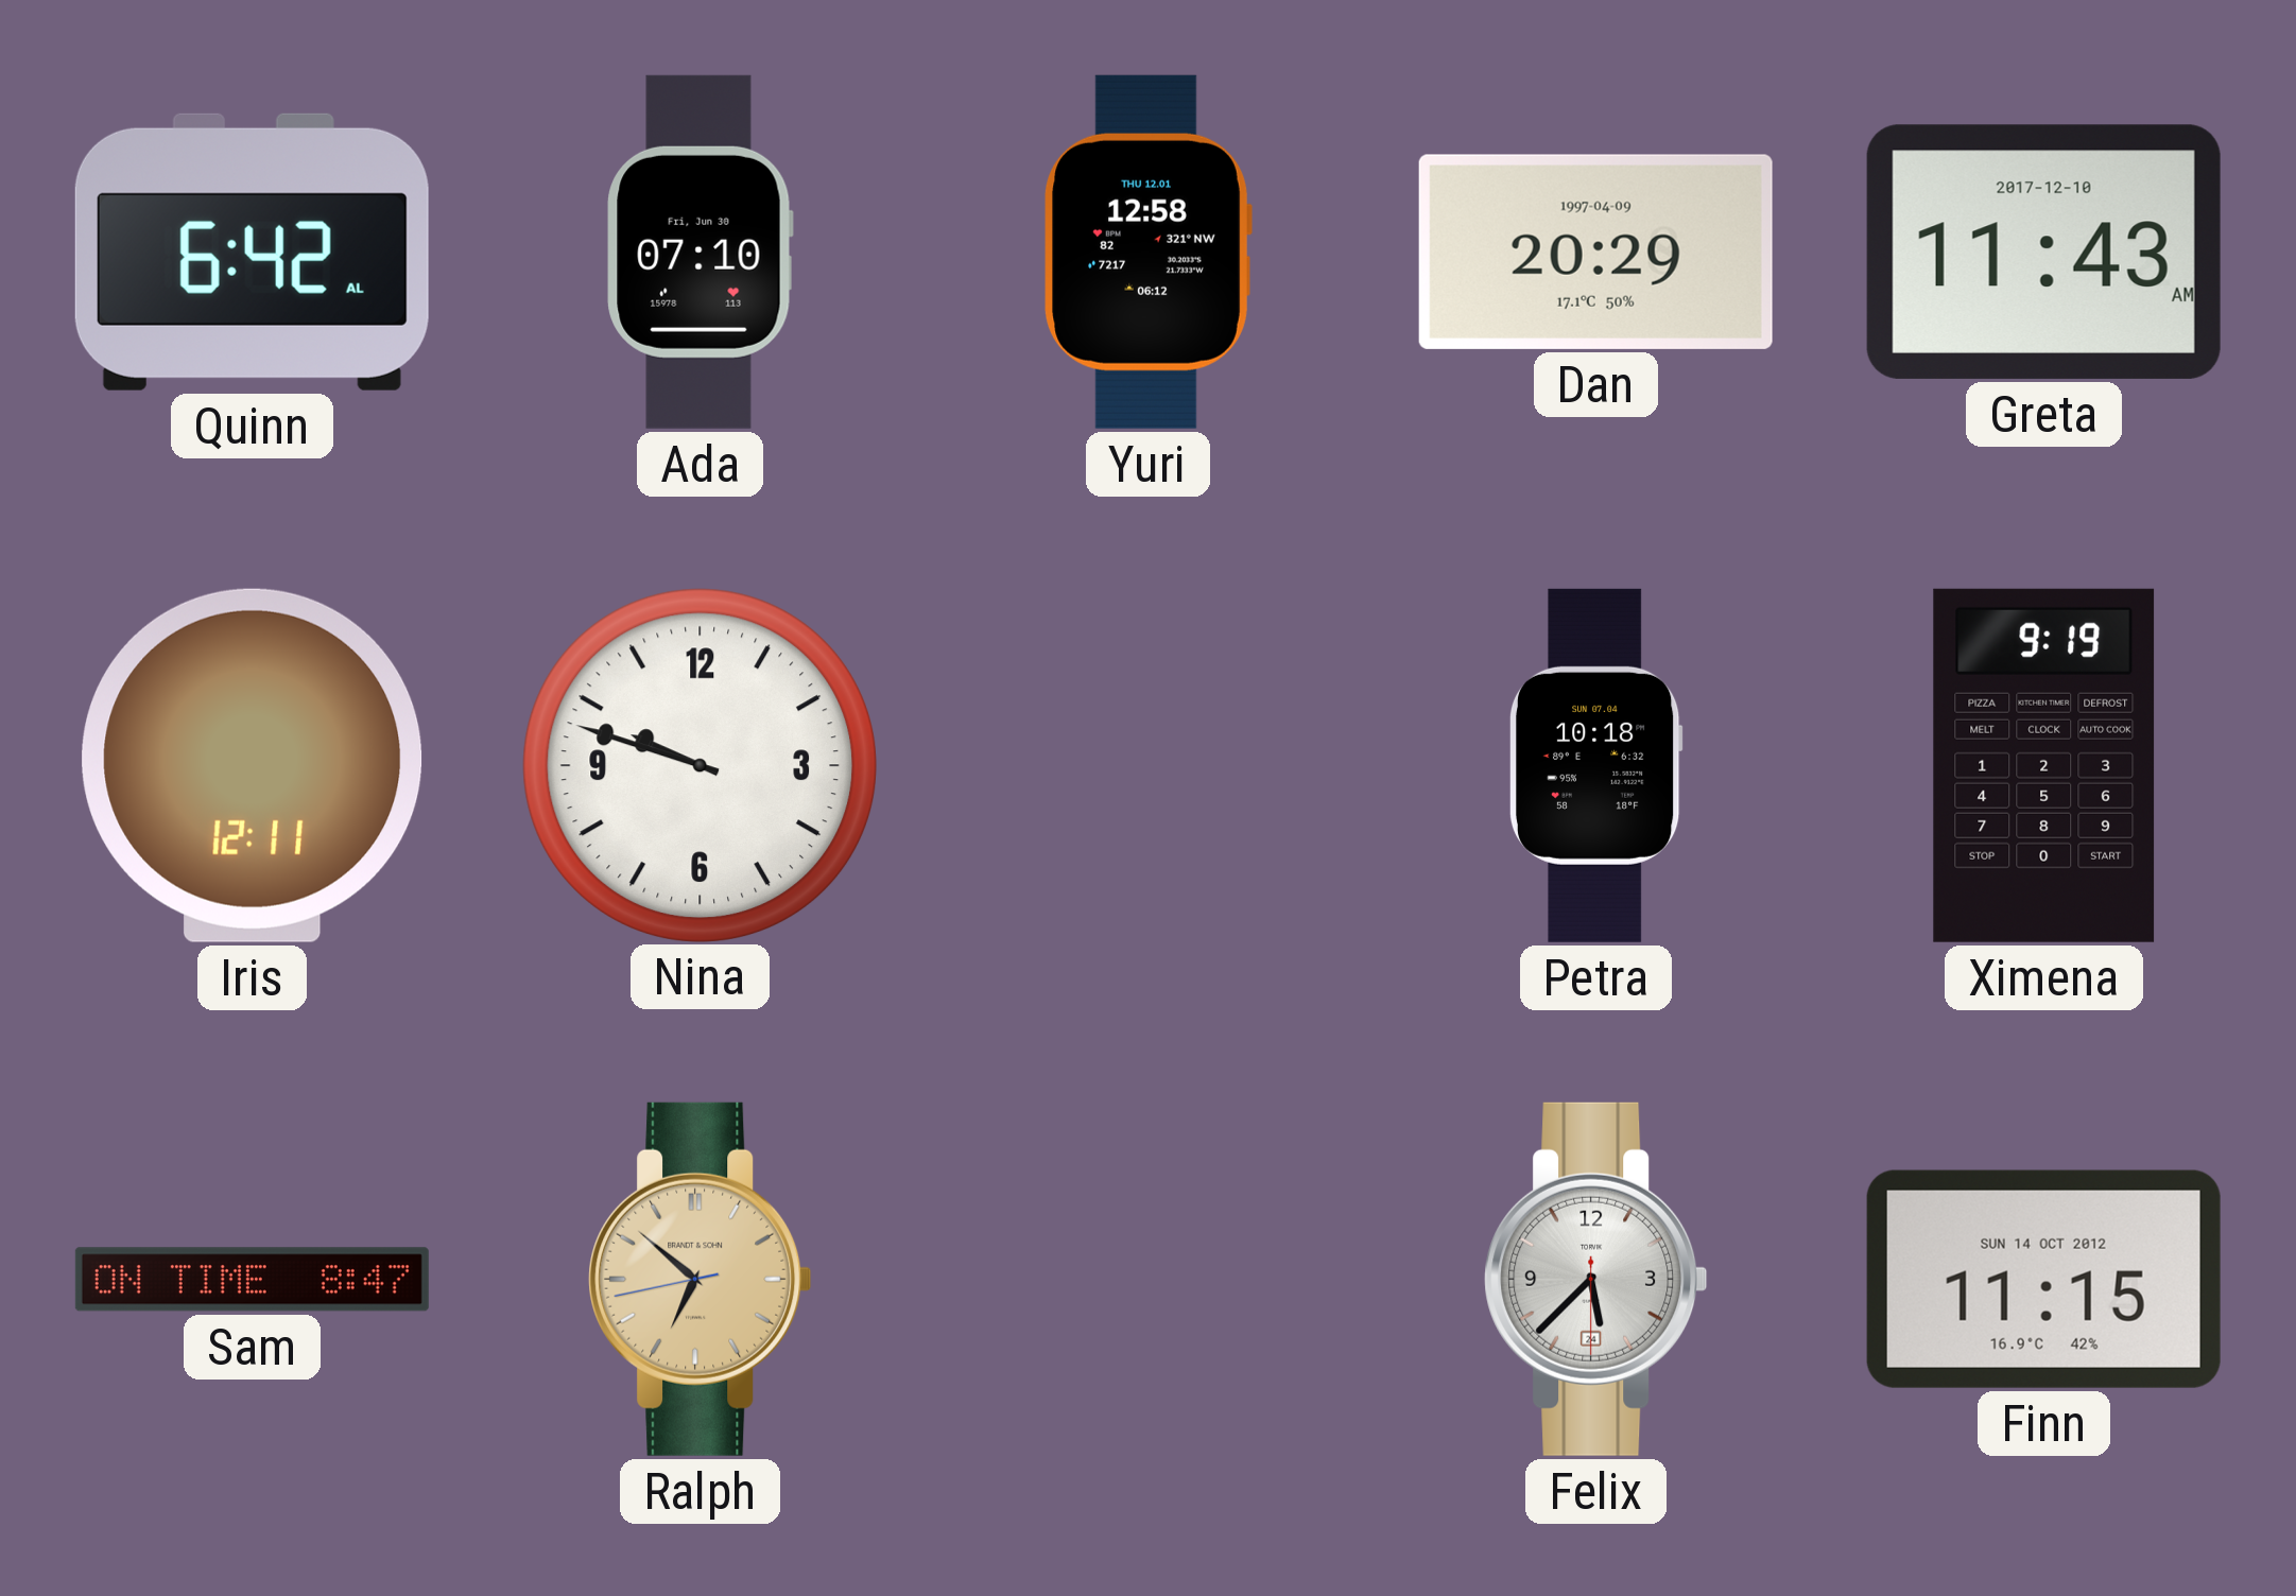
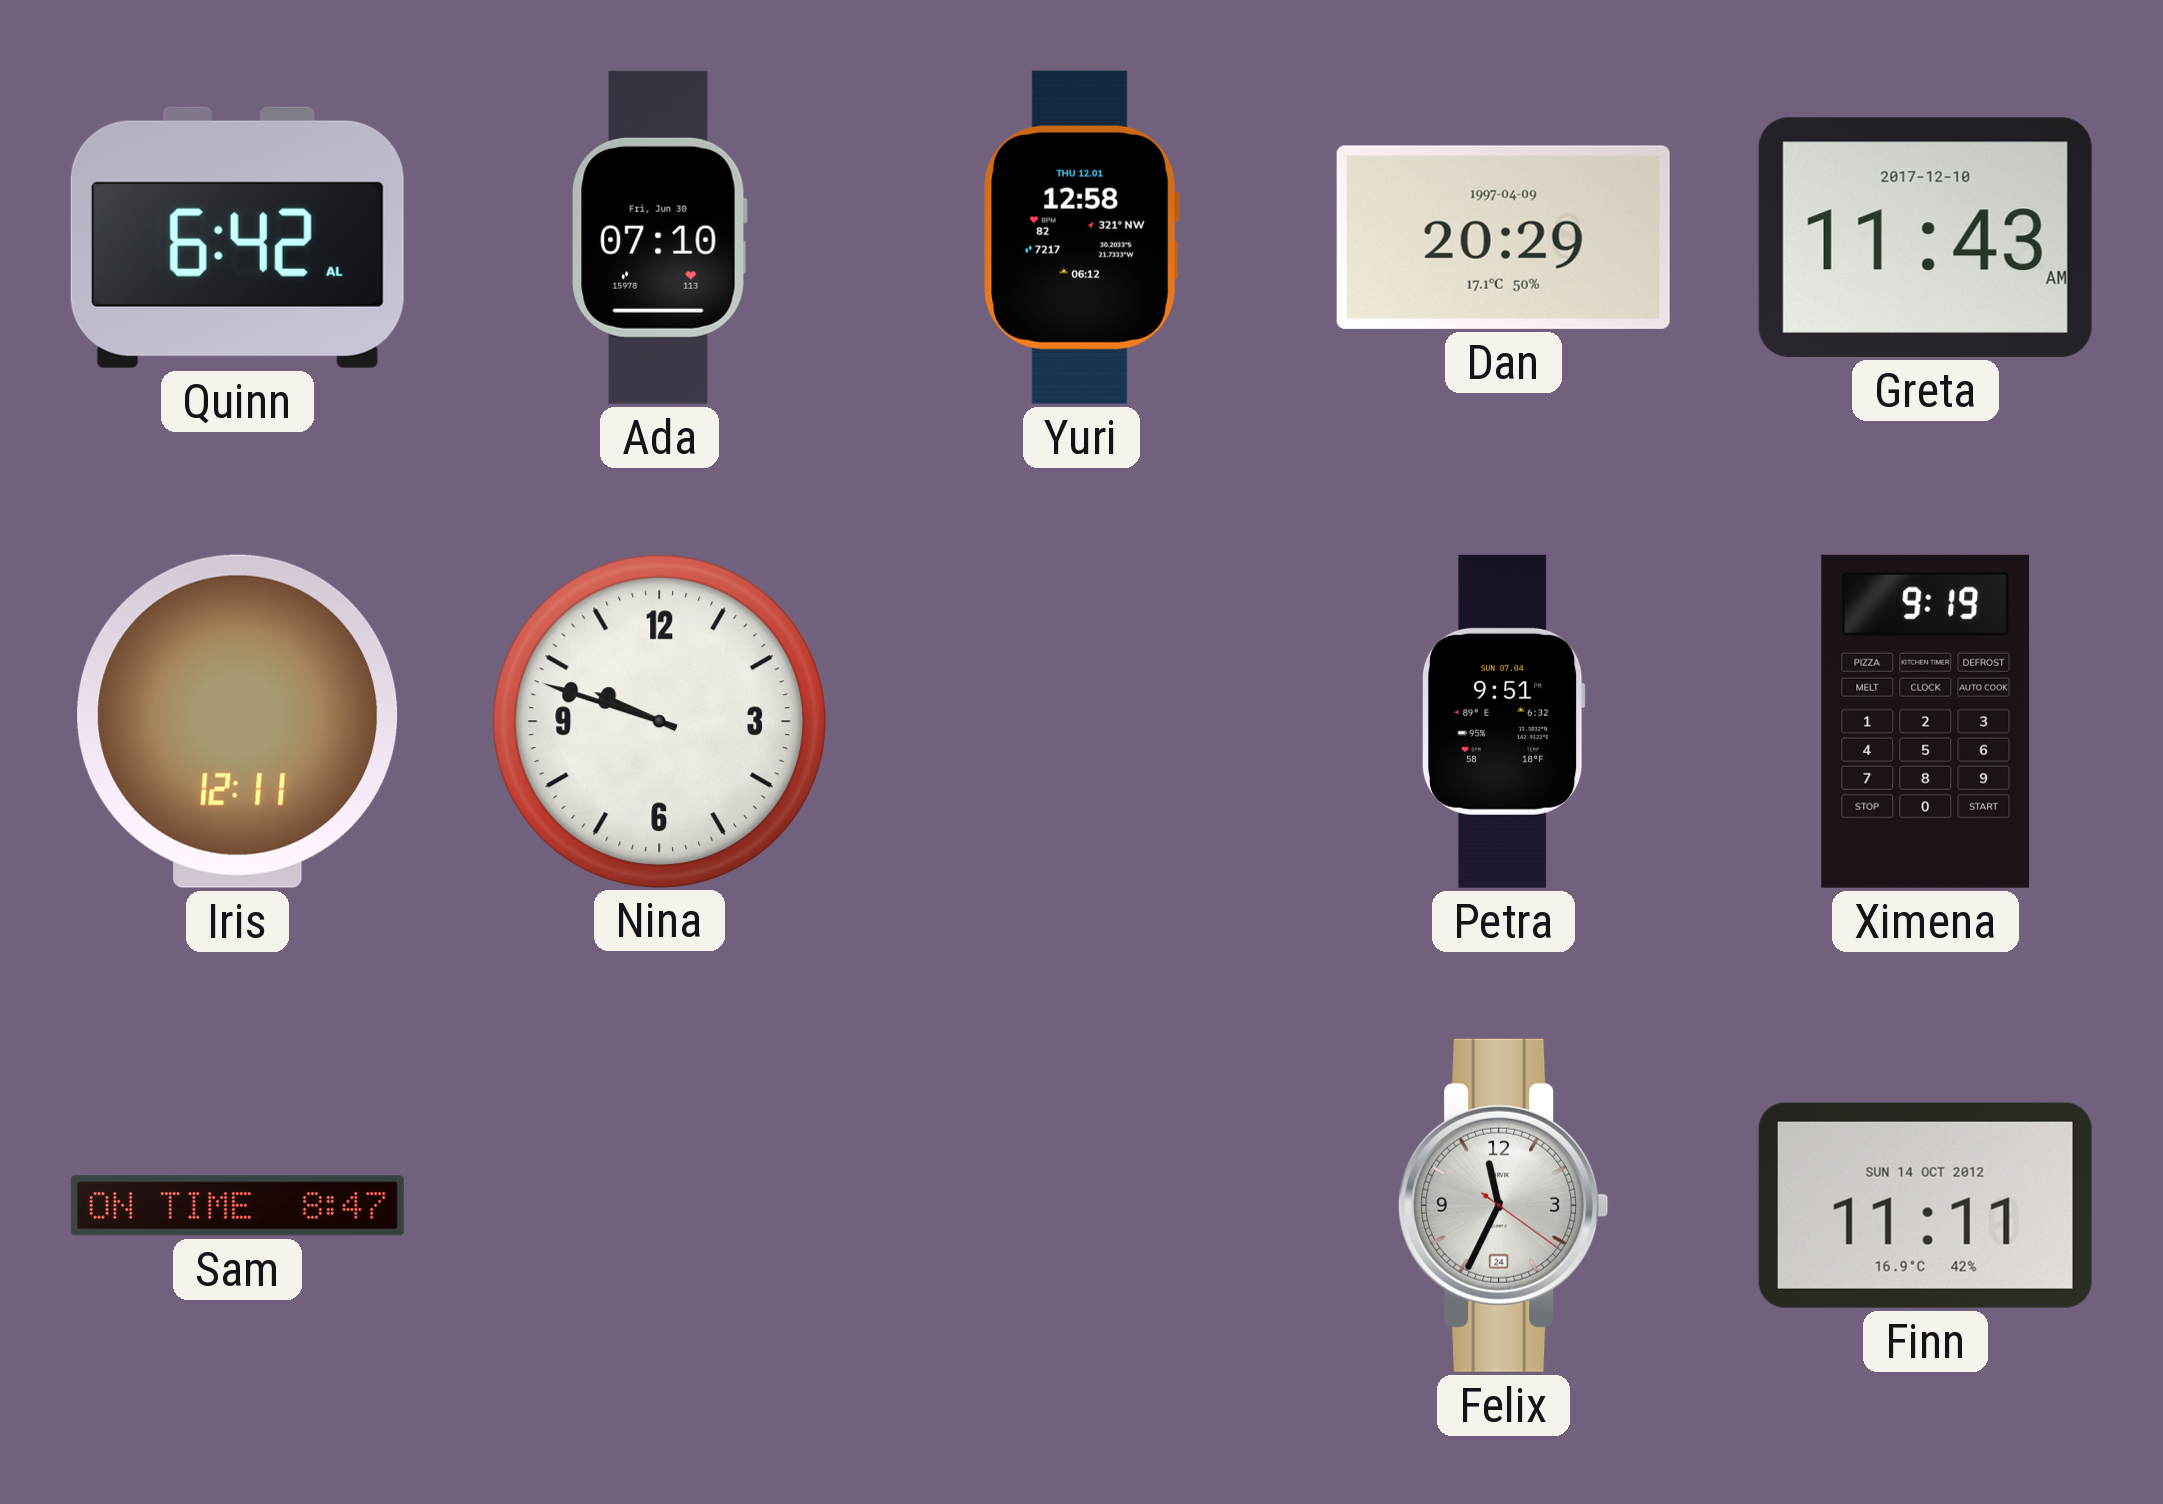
Petra: 10:18 -> 9:51 (1503, 721)
Ralph: 6:51 -> none (701, 1279)
Felix: 5:37 -> 11:34 (1504, 1205)
Finn: 11:15 -> 11:11 (1925, 1205)
